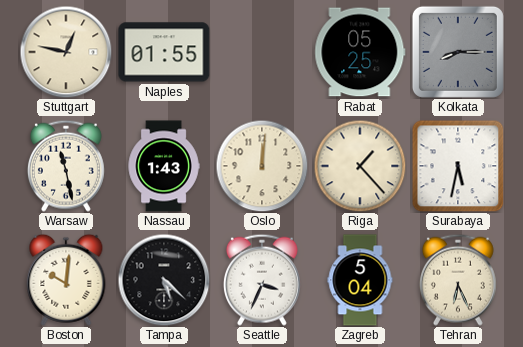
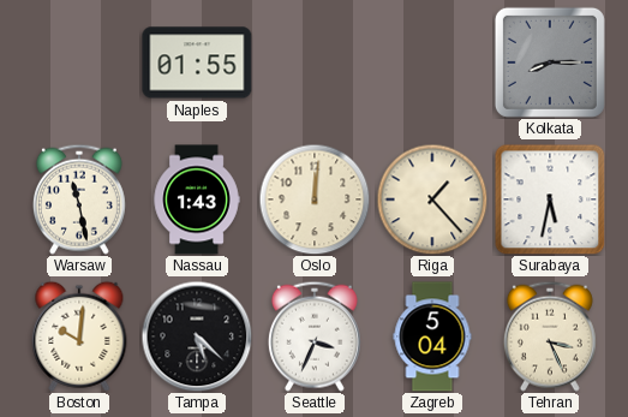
Stuttgart: 12:47 -> none (66, 52)
Rabat: 05:25 -> none (360, 52)
Tehran: 6:26 -> 3:26 (550, 336)
